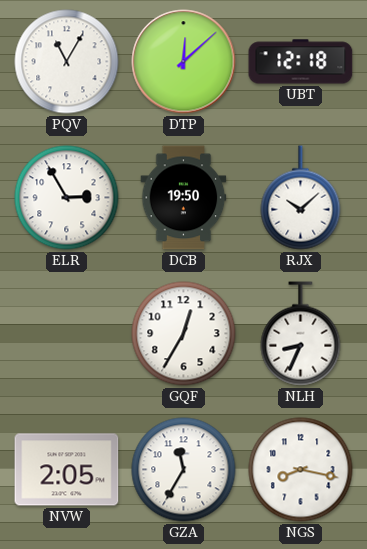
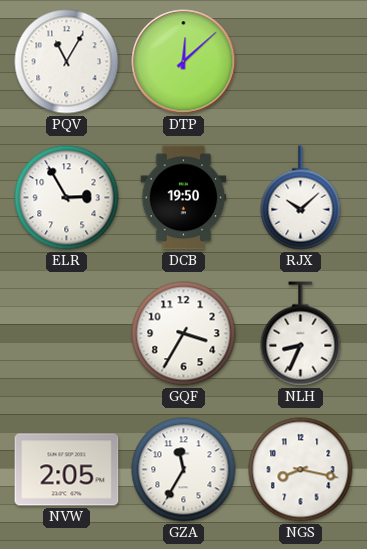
UBT: 12:18 -> none (301, 62)
GQF: 12:35 -> 3:35 (184, 334)
